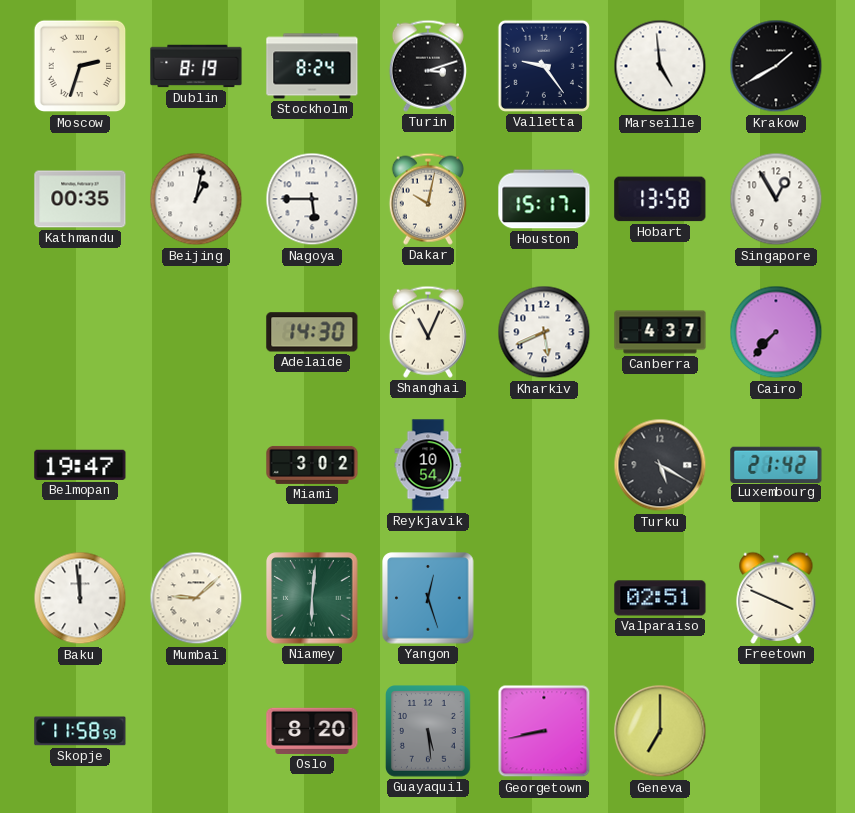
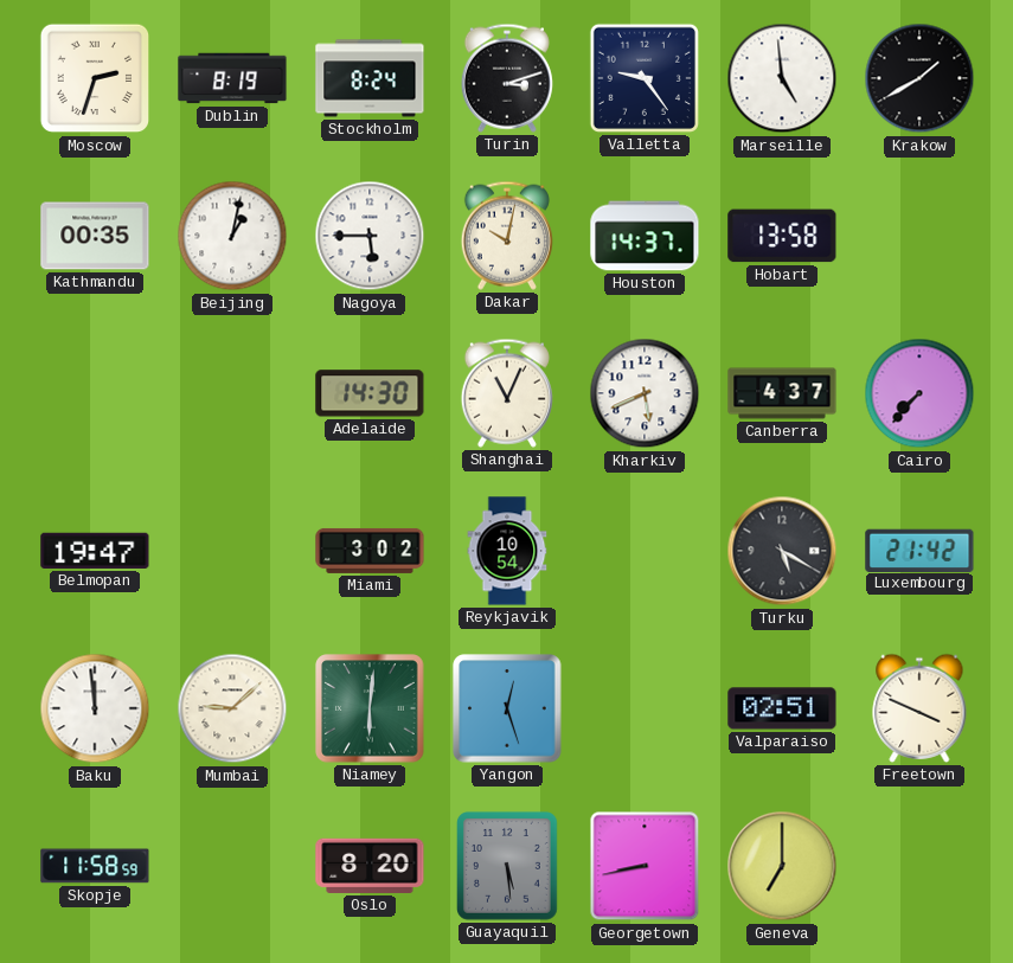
Houston: 15:17 -> 14:37 (645, 236)
Singapore: 12:55 -> none (776, 199)
